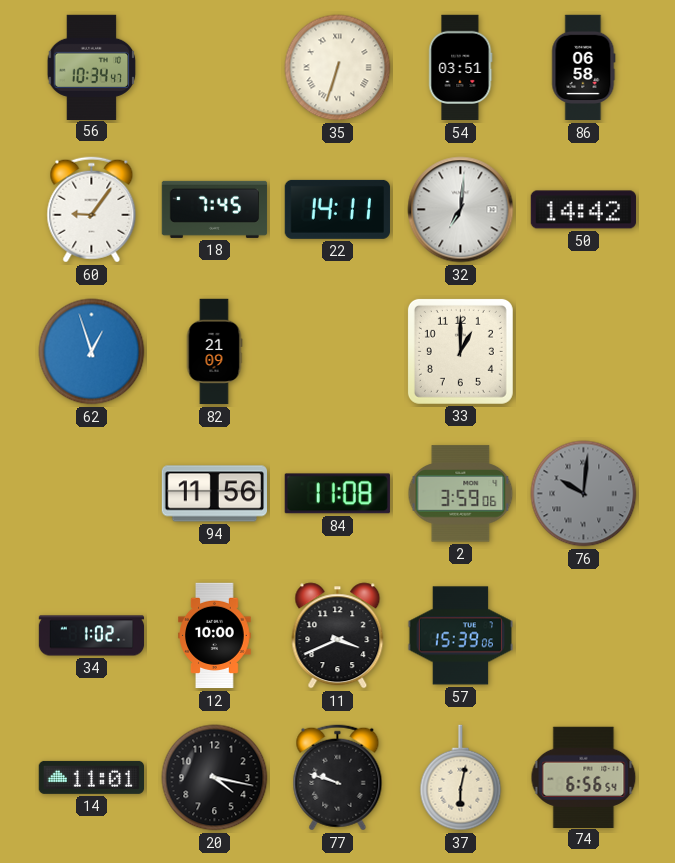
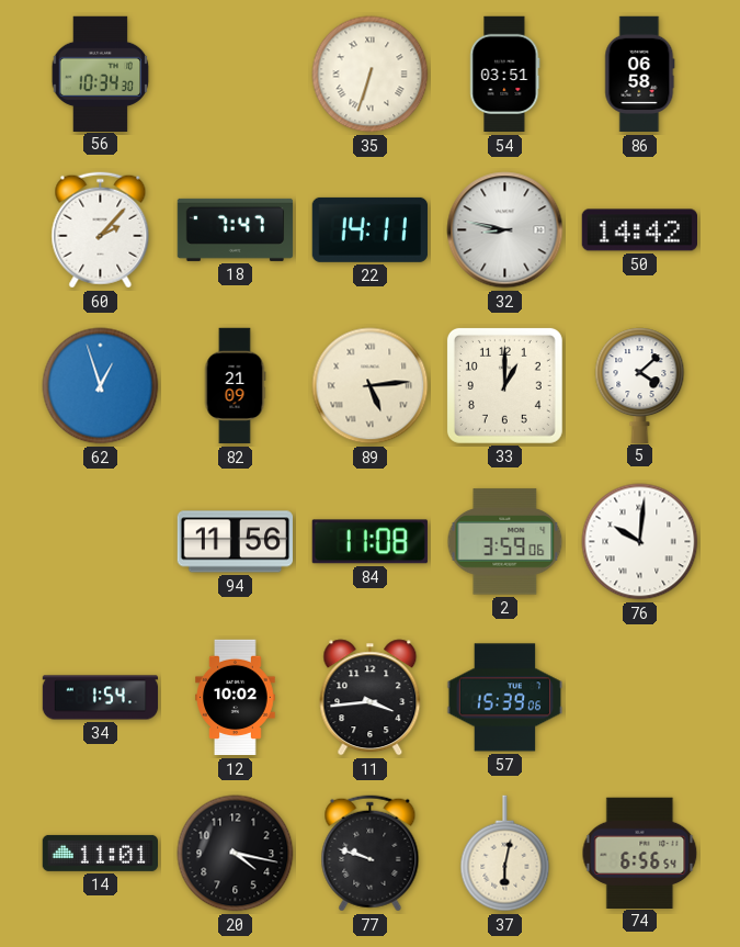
56: 10:34:47 -> 10:34:30 (101, 74)
60: 9:06 -> 2:07 (101, 230)
18: 7:45 -> 7:47 (236, 229)
32: 7:01 -> 8:47 (505, 230)
89: none -> 5:14 (371, 386)
5: none -> 4:08 (640, 385)
76 dial: grey -> white (640, 542)
34: 1:02 -> 1:54 (101, 698)
12: 10:00 -> 10:02 (236, 698)
11: 3:41 -> 3:44 (371, 698)
